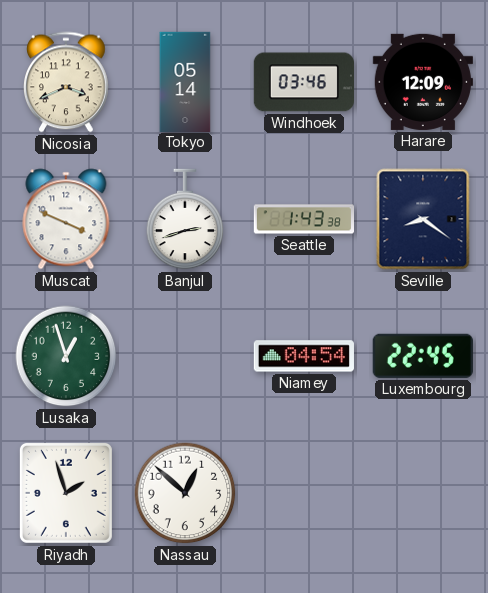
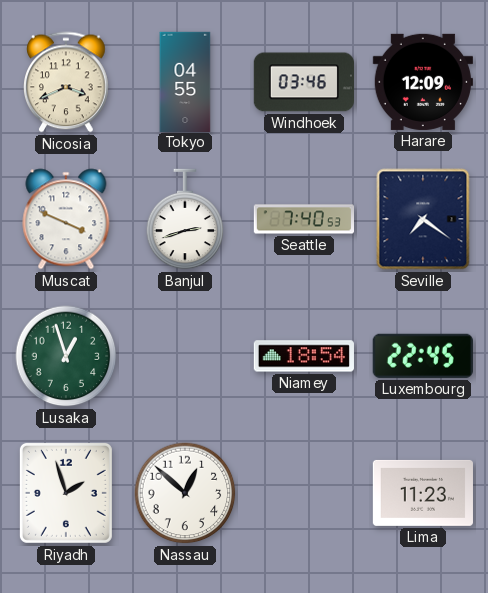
Tokyo: 05:14 -> 04:55 (185, 81)
Seattle: 1:43 -> 7:40 (303, 219)
Seville: 8:21 -> 7:21 (423, 219)
Niamey: 04:54 -> 18:54 (304, 356)
Lima: none -> 11:23 (422, 493)
